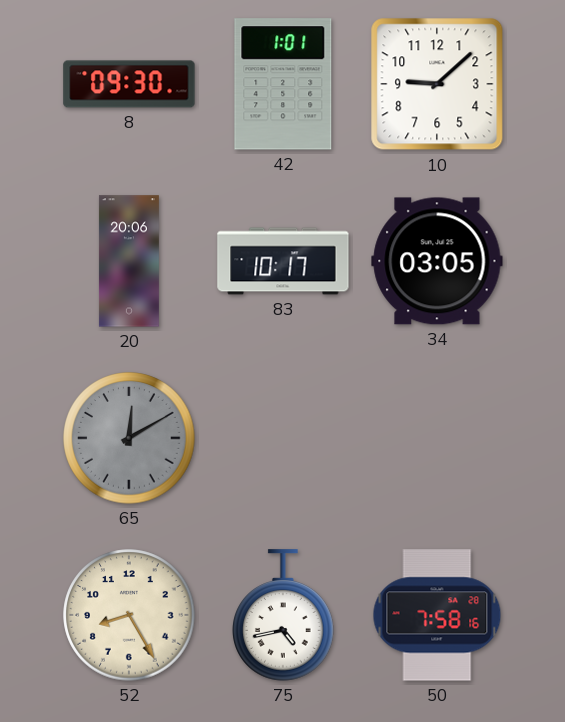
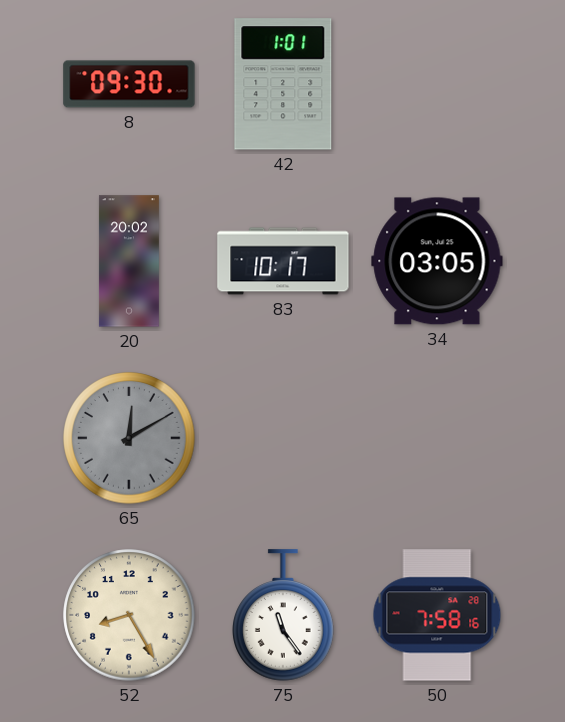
10: 9:08 -> none (437, 84)
20: 20:06 -> 20:02 (129, 261)
75: 4:43 -> 11:24 (283, 615)
